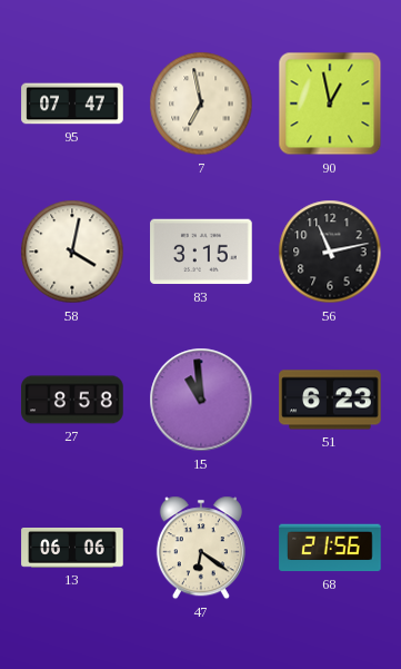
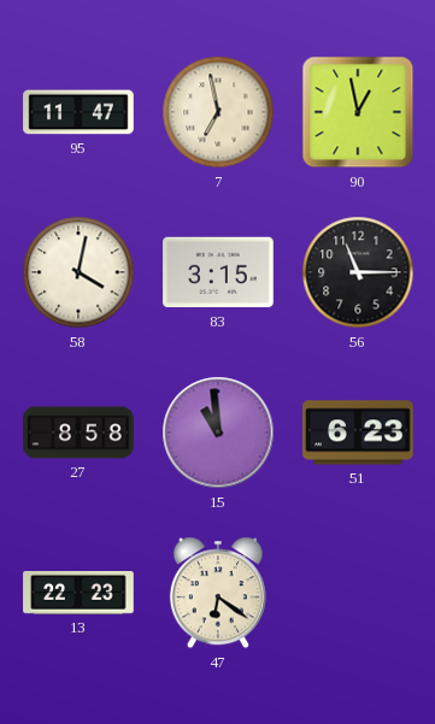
95: 07:47 -> 11:47 (78, 112)
56: 11:13 -> 11:15 (358, 272)
13: 06:06 -> 22:23 (78, 594)
68: 21:56 -> none (330, 548)
